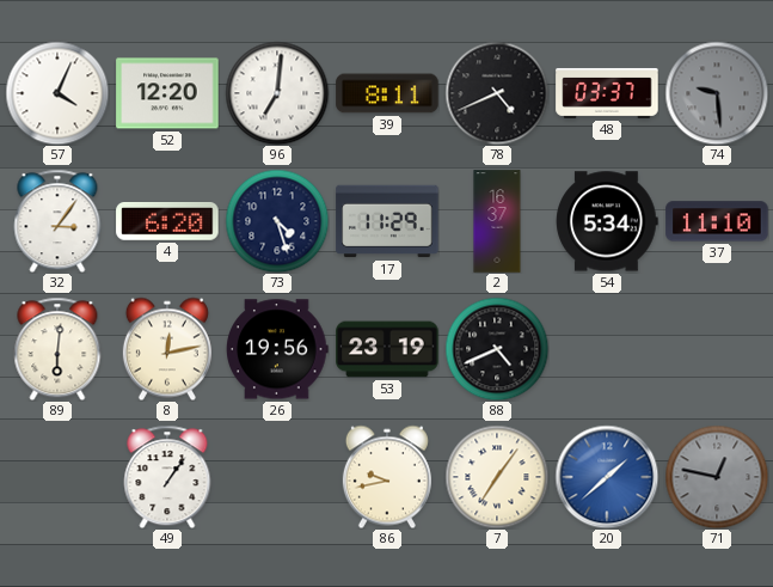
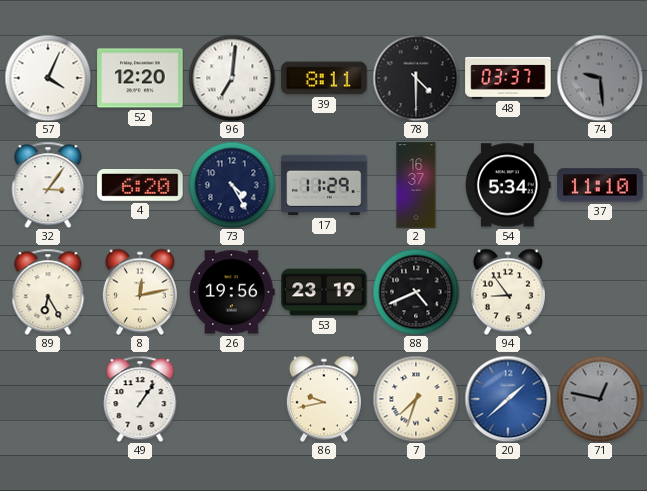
78: 4:41 -> 4:30 (416, 78)
73: 4:27 -> 4:25 (232, 185)
89: 6:01 -> 6:25 (48, 292)
94: none -> 8:54 (508, 292)
7: 7:06 -> 7:33 (416, 399)
